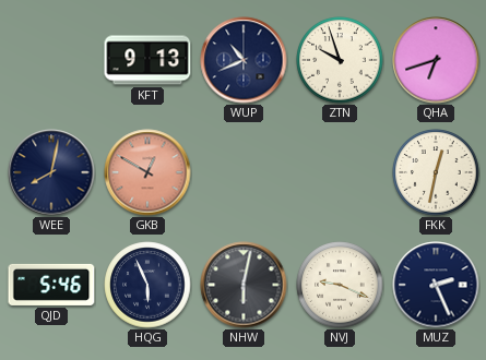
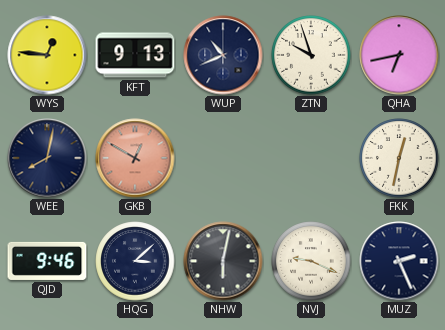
WYS: none -> 12:46 (47, 55)
QHA: 6:42 -> 6:43 (399, 55)
QJD: 5:46 -> 9:46 (47, 261)
HQG: 5:56 -> 3:08 (135, 261)
